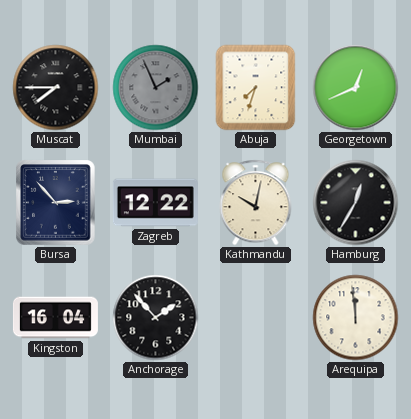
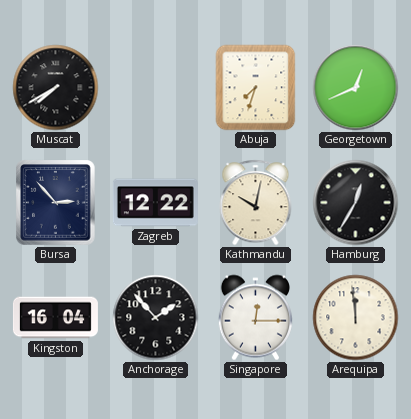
Muscat: 7:45 -> 7:40 (56, 88)
Mumbai: 1:56 -> none (156, 88)
Singapore: none -> 12:15 (255, 318)
